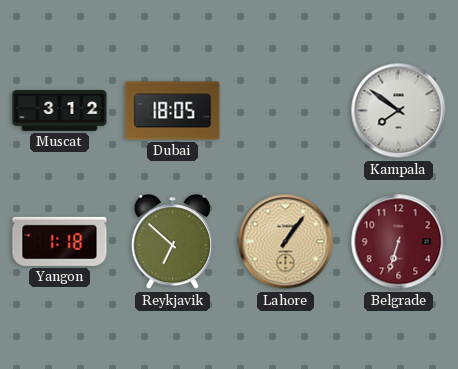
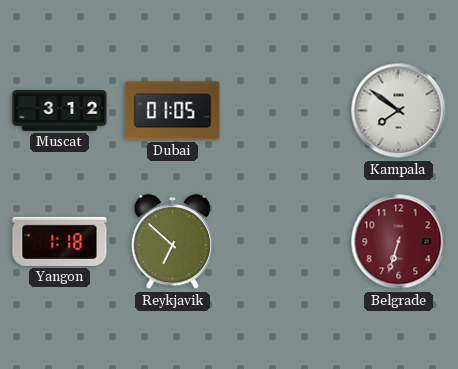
Dubai: 18:05 -> 01:05 (173, 111)
Lahore: 1:06 -> none (286, 242)
